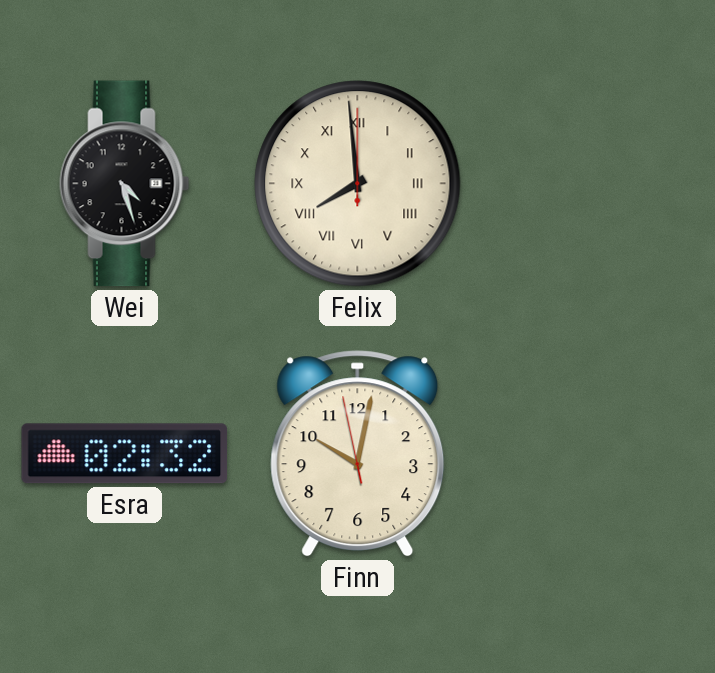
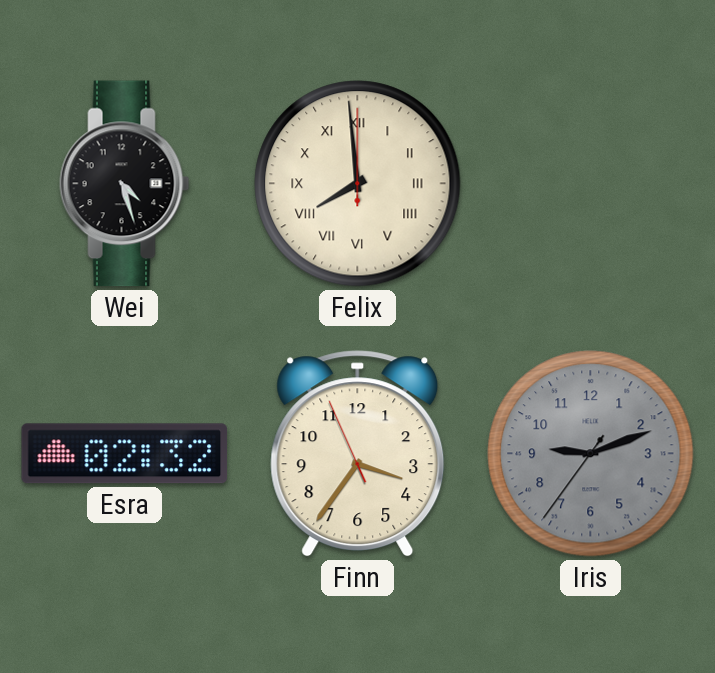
Finn: 10:01 -> 3:35 (358, 454)
Iris: none -> 9:11 (591, 454)
